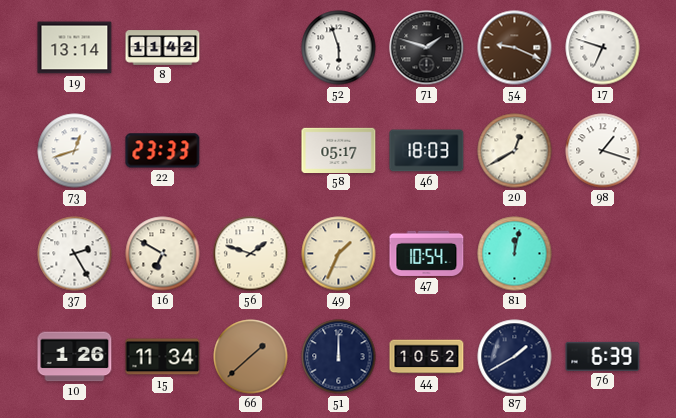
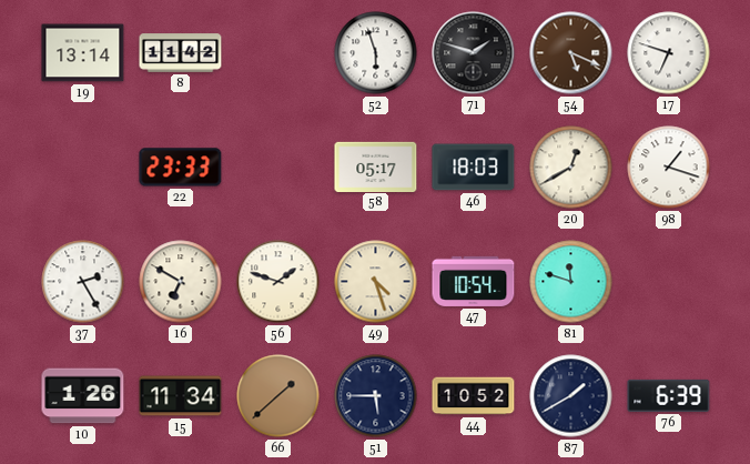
54: 9:19 -> 5:19 (571, 53)
73: 12:42 -> none (75, 151)
49: 1:34 -> 4:27 (376, 282)
81: 12:02 -> 11:48 (571, 282)
51: 12:00 -> 5:45 (376, 396)
